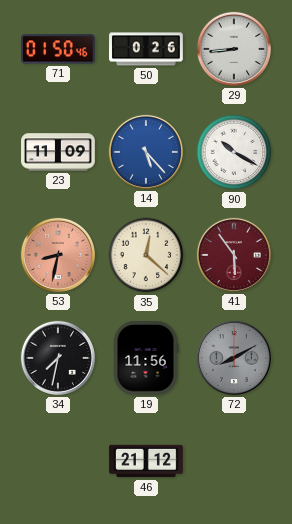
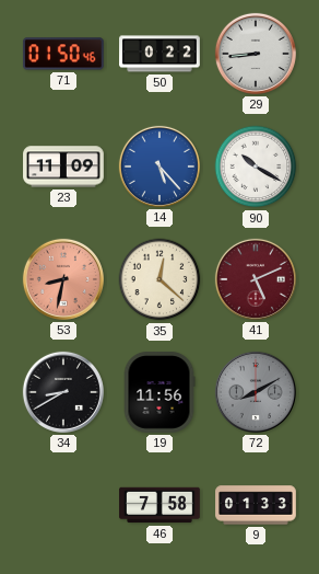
50: 0:26 -> 0:22 (159, 54)
41: 5:54 -> 5:11 (256, 279)
34: 7:32 -> 8:40 (63, 392)
46: 21:12 -> 7:58 (159, 505)
9: none -> 01:33 (256, 505)
